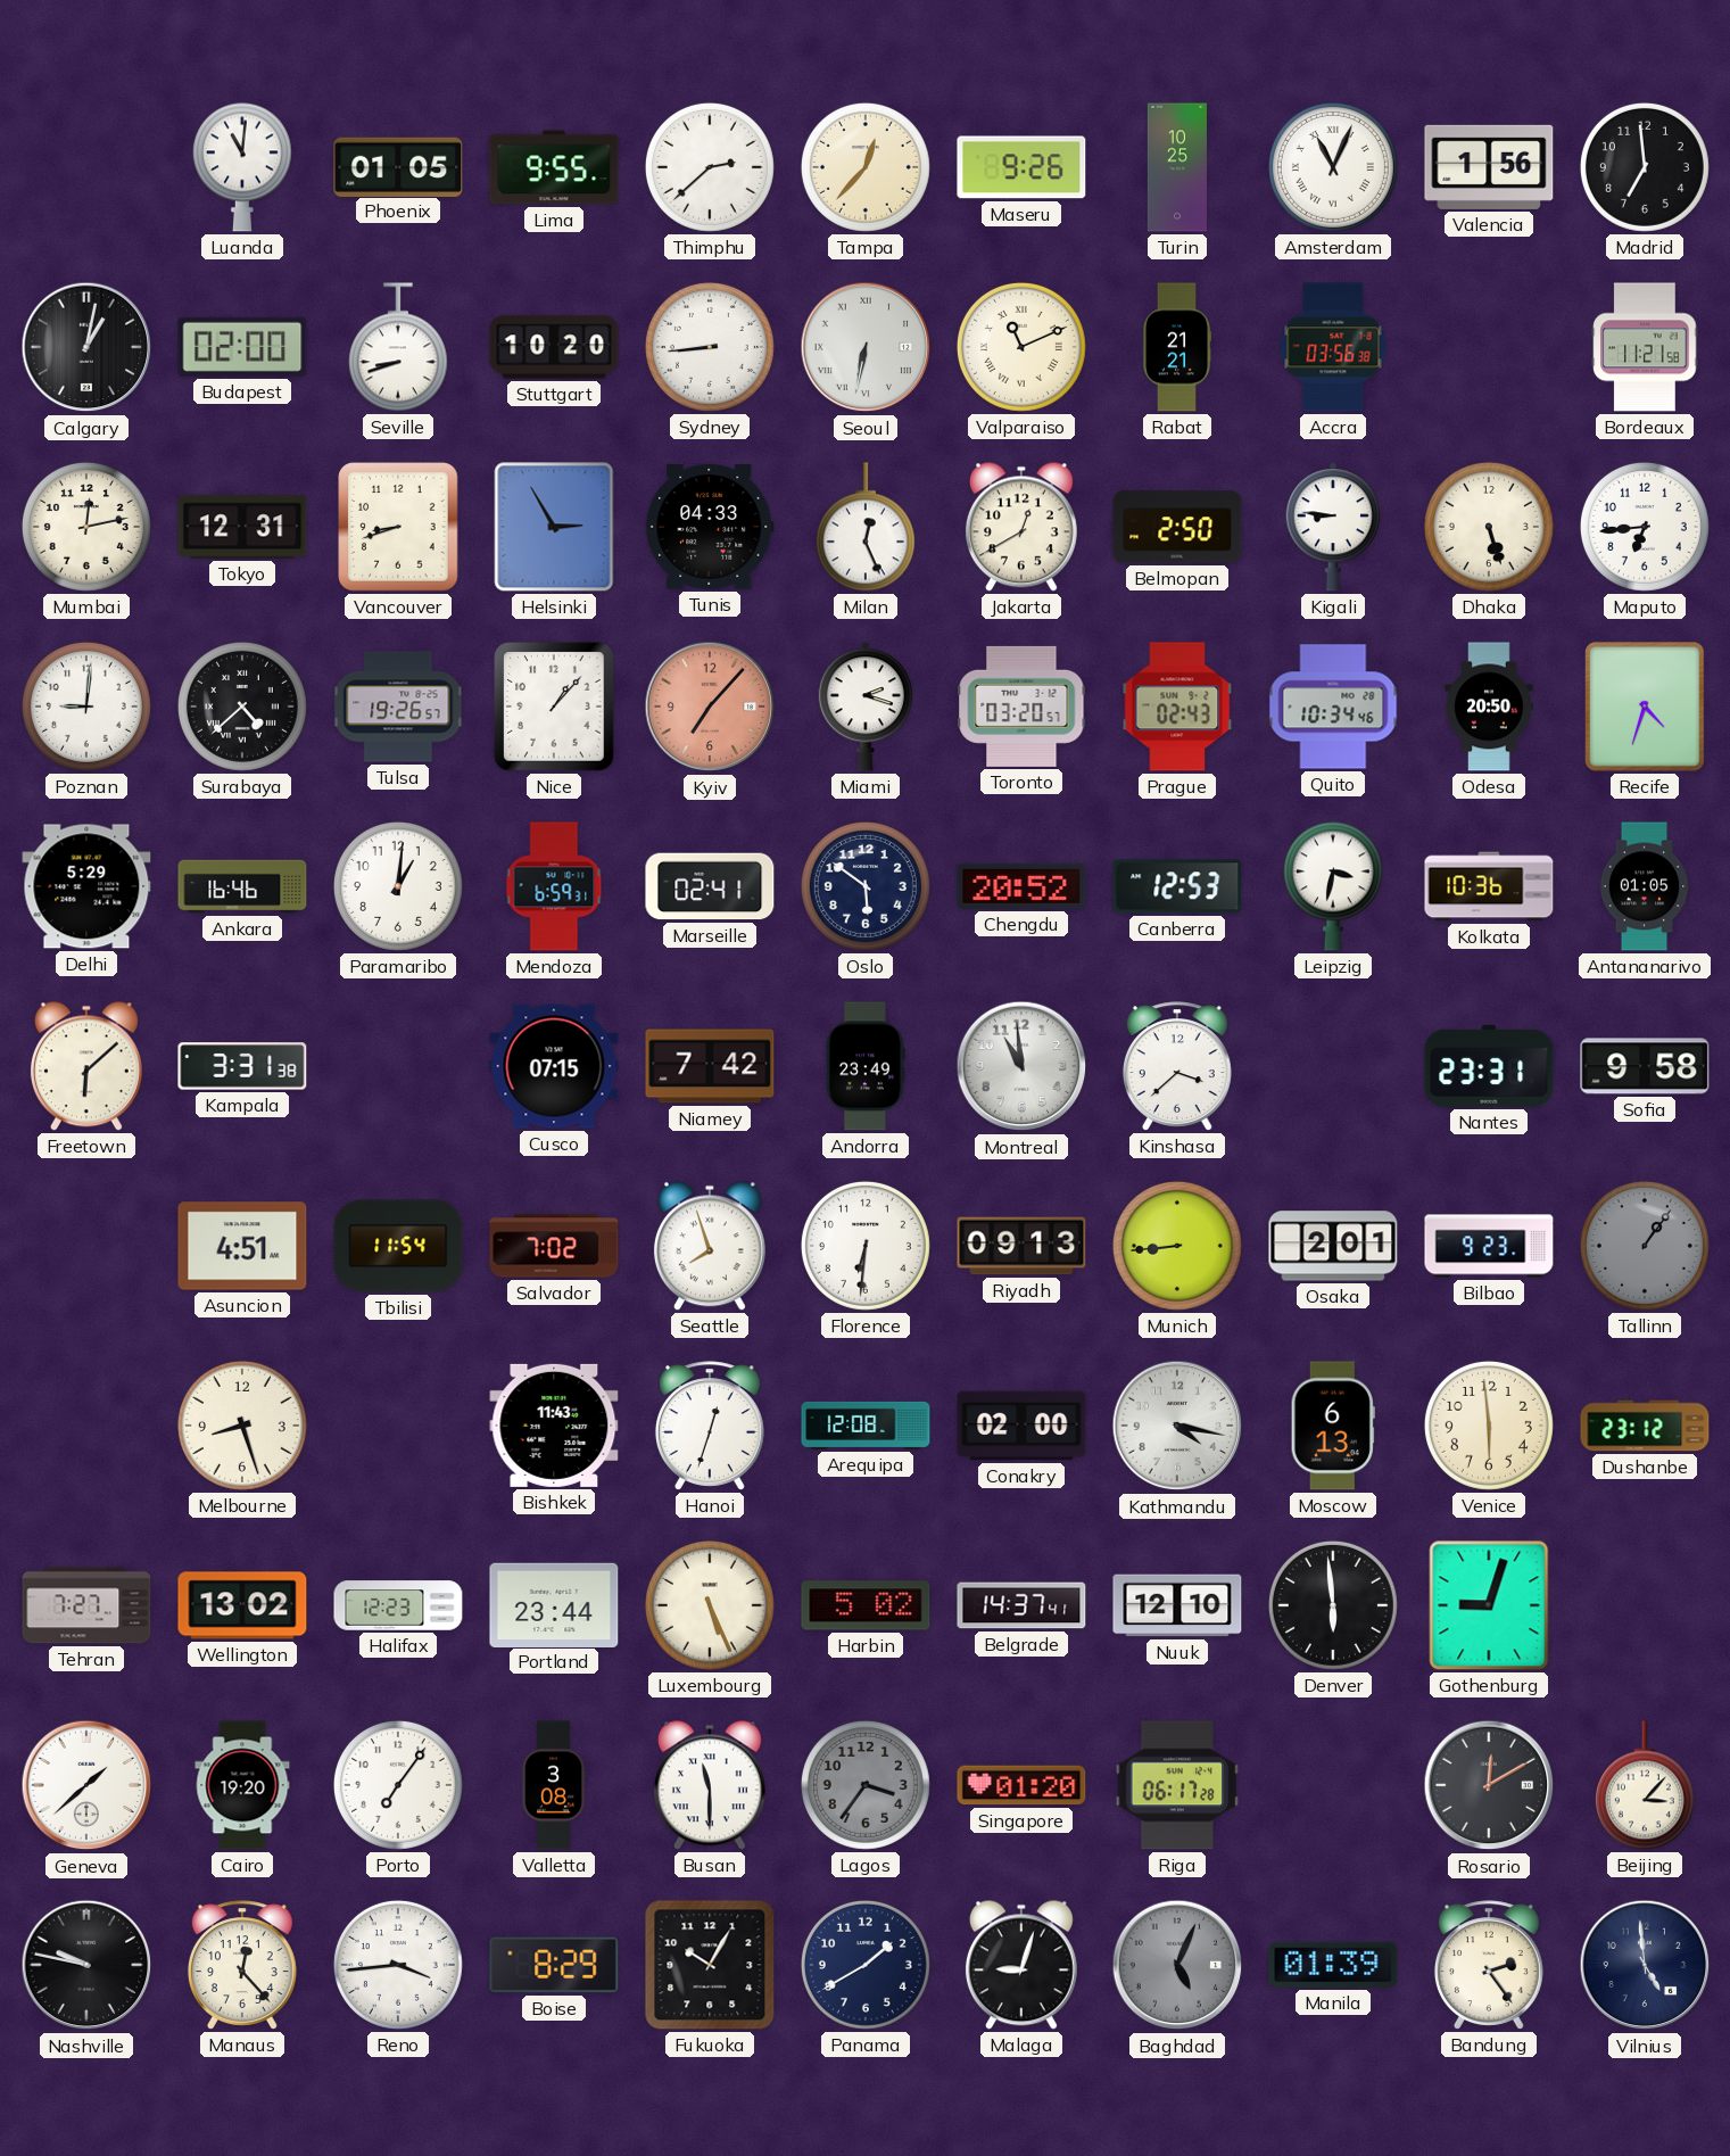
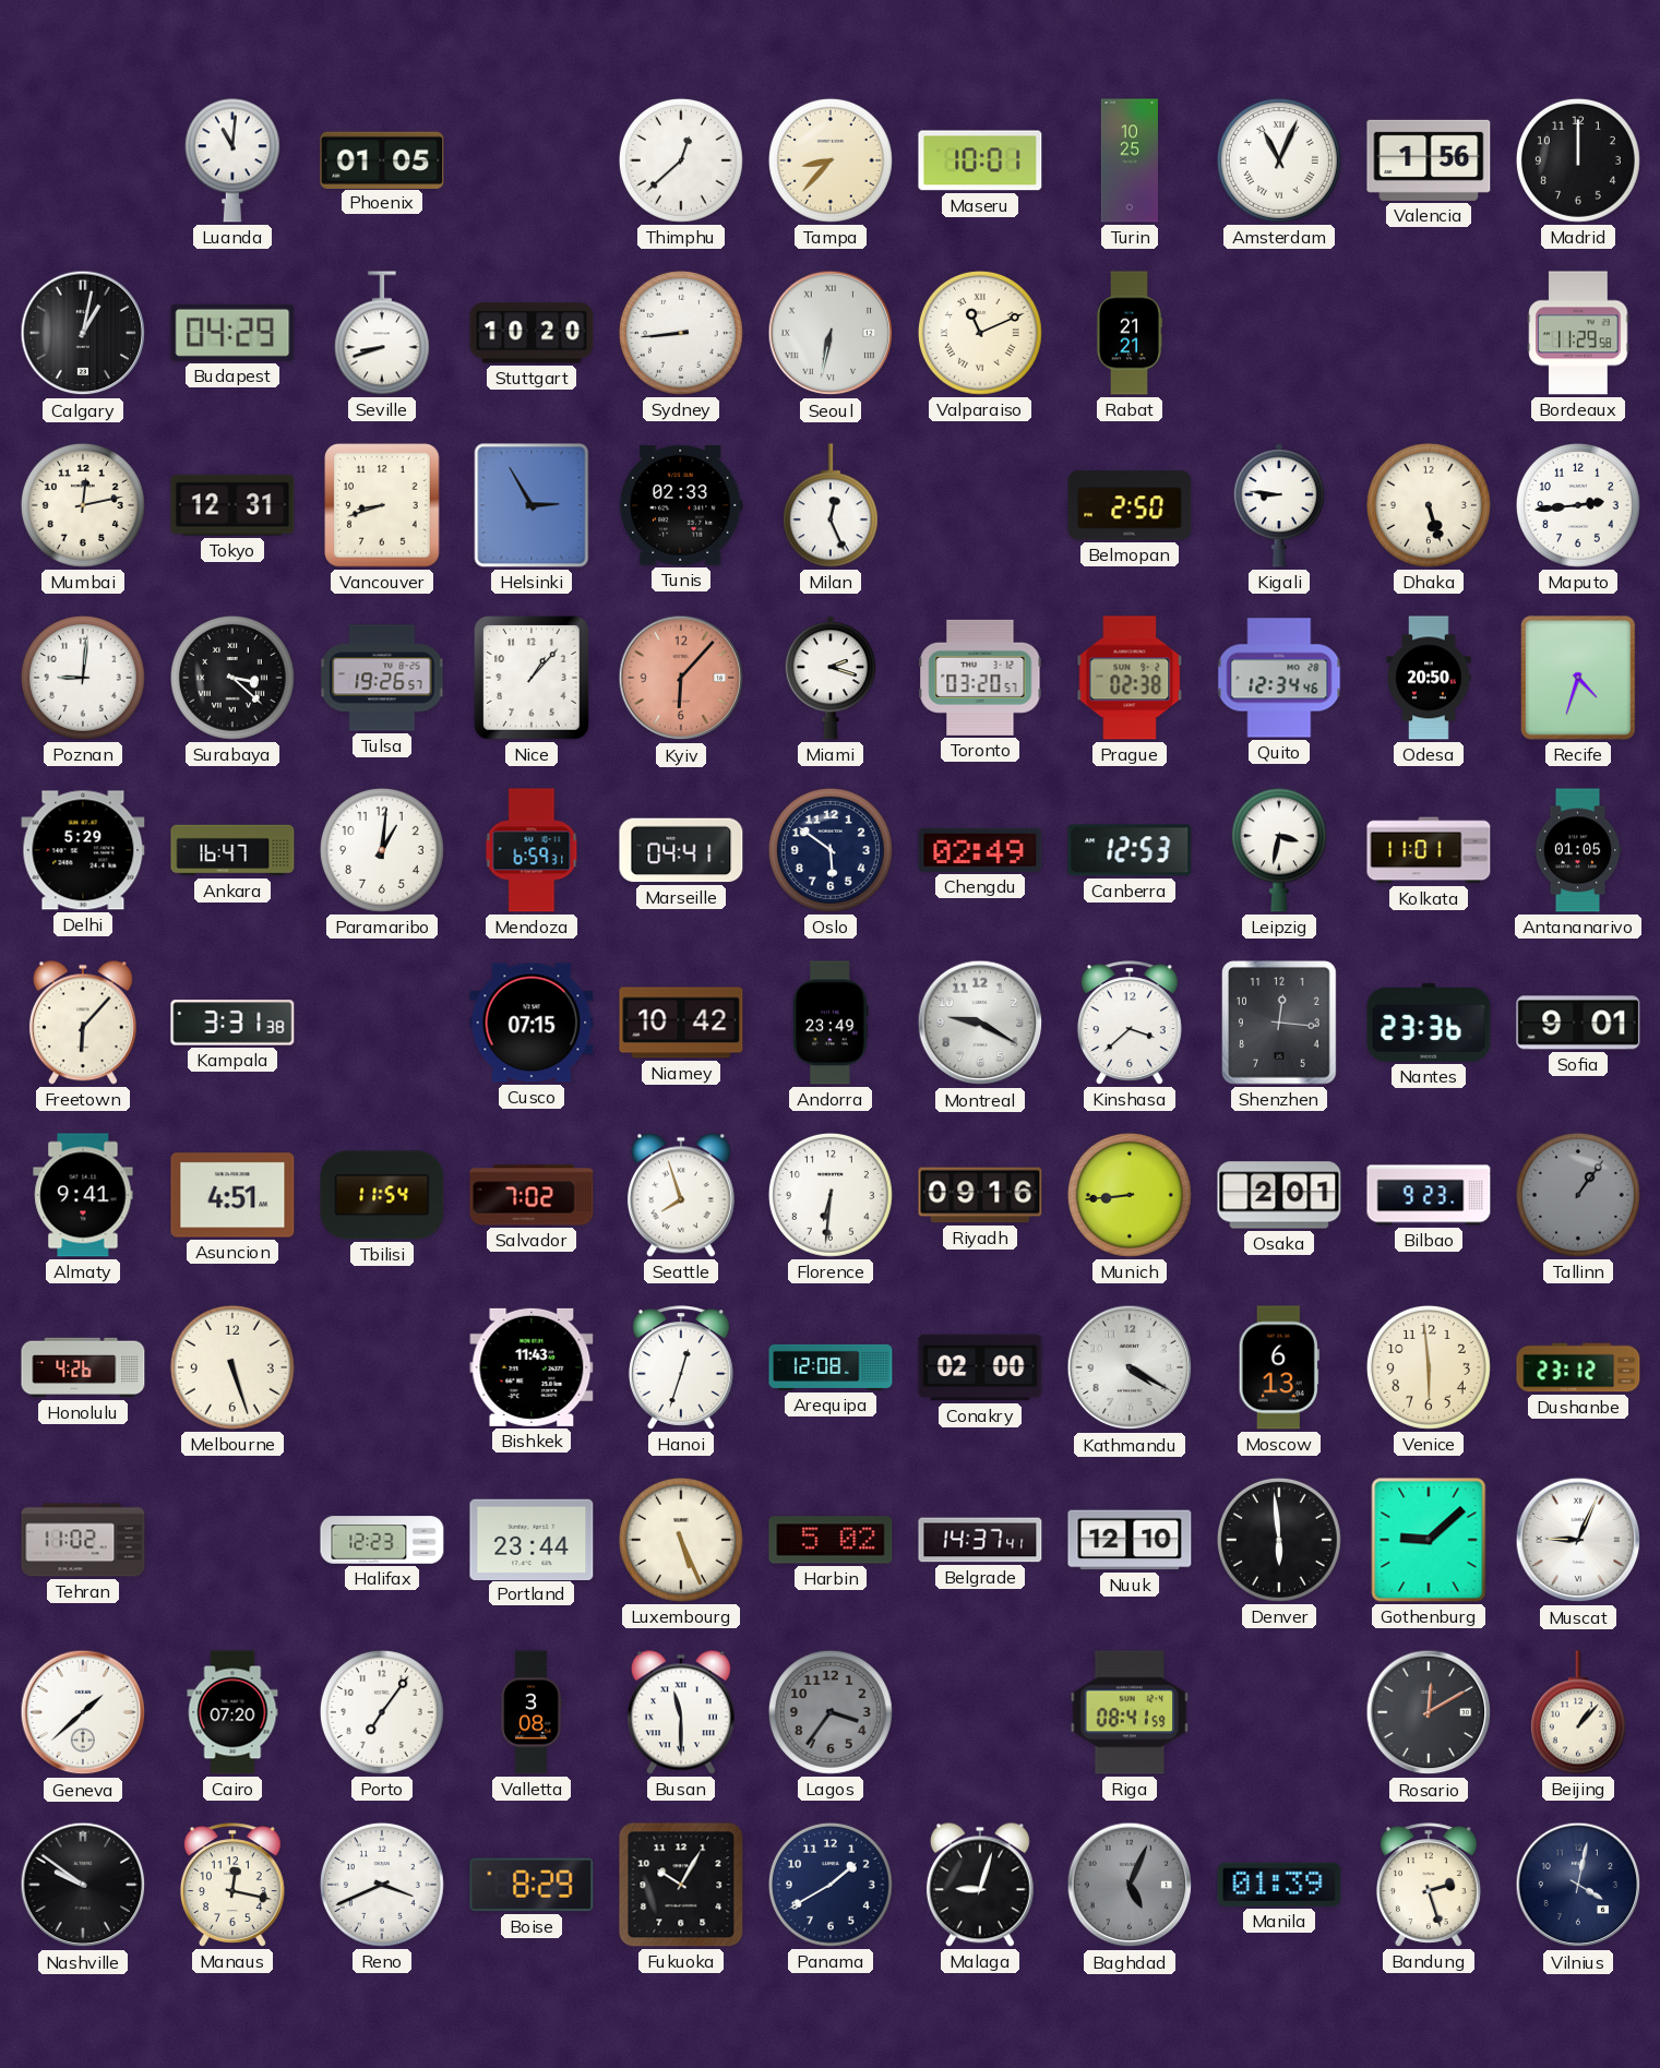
Lima: 9:55 -> none (554, 167)
Thimphu: 2:38 -> 12:38 (681, 160)
Tampa: 12:37 -> 8:37 (831, 160)
Maseru: 9:26 -> 10:01 (980, 160)
Madrid: 6:59 -> 12:00 (1578, 160)
Budapest: 02:00 -> 04:29 (232, 333)
Accra: 03:56 -> none (1333, 347)
Bordeaux: 11:21 -> 11:29 (1578, 333)
Tunis: 04:33 -> 02:33 (681, 505)
Jakarta: 12:40 -> none (1021, 527)
Maputo: 6:44 -> 2:44 (1578, 505)
Surabaya: 4:38 -> 3:22 (232, 678)
Kyiv: 7:07 -> 6:07 (681, 678)
Prague: 02:43 -> 02:38 (1130, 678)
Quito: 10:34 -> 12:34 (1279, 678)
Ankara: 16:46 -> 16:47 (232, 850)
Marseille: 02:41 -> 04:41 (681, 850)
Chengdu: 20:52 -> 02:49 (980, 850)
Kolkata: 10:36 -> 11:01 (1429, 850)
Freetown: 6:08 -> 6:07 (83, 1023)
Niamey: 7:42 -> 10:42 (681, 1023)
Montreal: 10:59 -> 9:20 (980, 1023)
Shenzhen: none -> 12:16 (1280, 1023)
Nantes: 23:31 -> 23:36 (1429, 1023)
Sofia: 9:58 -> 9:01 (1578, 1023)
Almaty: none -> 9:41 (83, 1195)
Riyadh: 09:13 -> 09:16 (980, 1195)
Honolulu: none -> 4:26 (83, 1367)
Melbourne: 8:27 -> 5:27 (232, 1367)
Kathmandu: 4:17 -> 4:20 (1130, 1367)
Tehran: 7:27 -> 11:02 (83, 1540)
Wellington: 13:02 -> none (242, 1605)
Gothenburg: 9:03 -> 9:08 (1429, 1540)
Muscat: none -> 9:04 (1578, 1540)
Cairo: 19:20 -> 07:20 (232, 1712)
Singapore: 01:20 -> none (1021, 1785)
Riga: 06:17 -> 08:41 (1130, 1712)
Beijing: 3:07 -> 1:07 (1578, 1712)
Nashville: 9:47 -> 9:51 (83, 1885)
Manaus: 12:23 -> 12:17 (232, 1885)
Reno: 3:44 -> 3:41 (382, 1885)
Bandung: 2:24 -> 2:27 (1429, 1885)
Vilnius: 4:59 -> 4:02 (1578, 1885)
